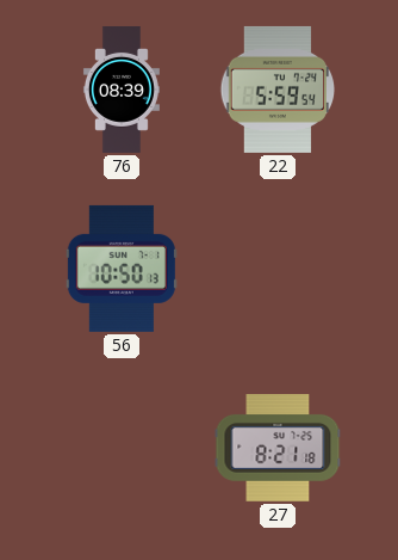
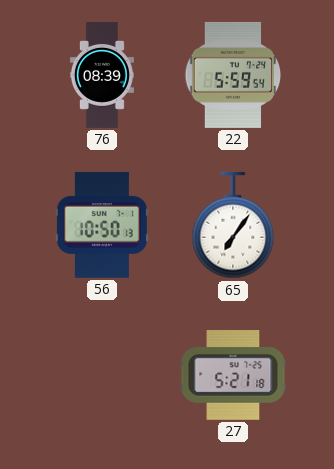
65: none -> 7:06 (233, 225)
27: 8:21 -> 5:21 (233, 376)
